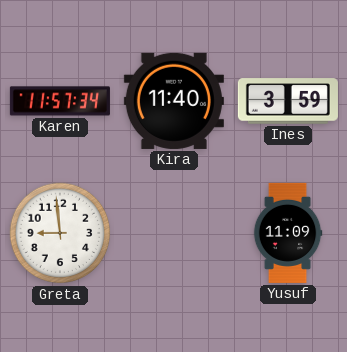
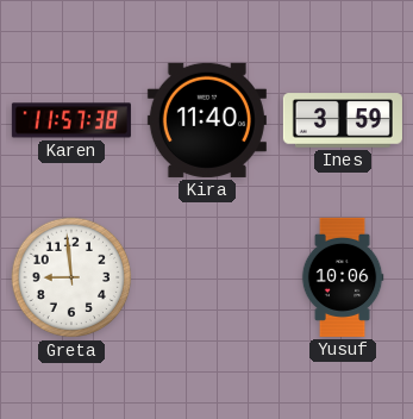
Karen: 11:57:34 -> 11:57:38 (71, 120)
Yusuf: 11:09 -> 10:06 (343, 277)
